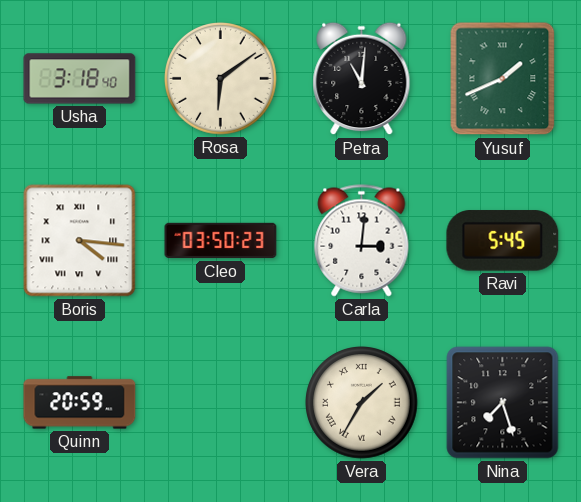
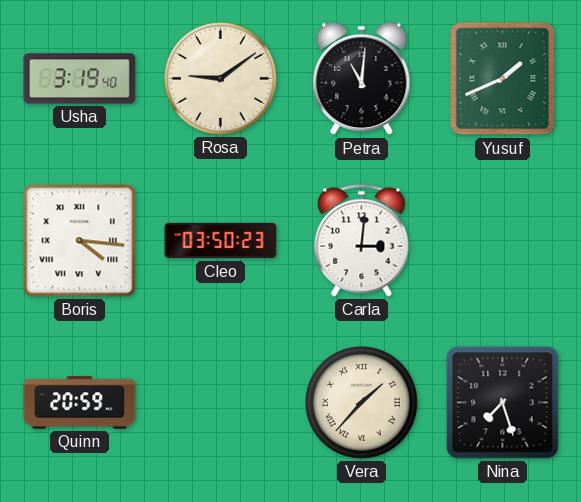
Usha: 3:18 -> 3:19 (80, 79)
Rosa: 6:09 -> 9:09 (221, 79)
Ravi: 5:45 -> none (503, 241)
Vera: 1:35 -> 1:37 (362, 403)
